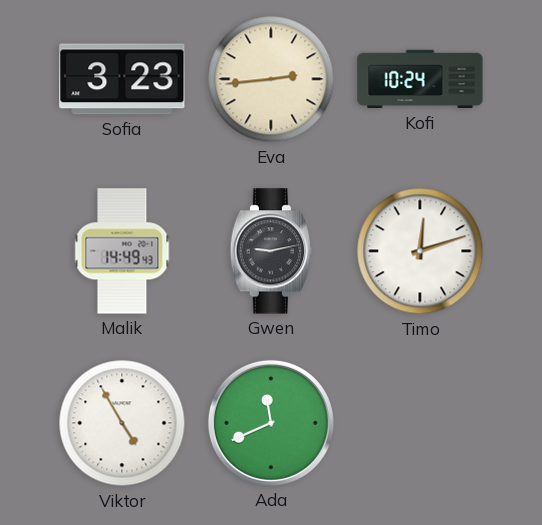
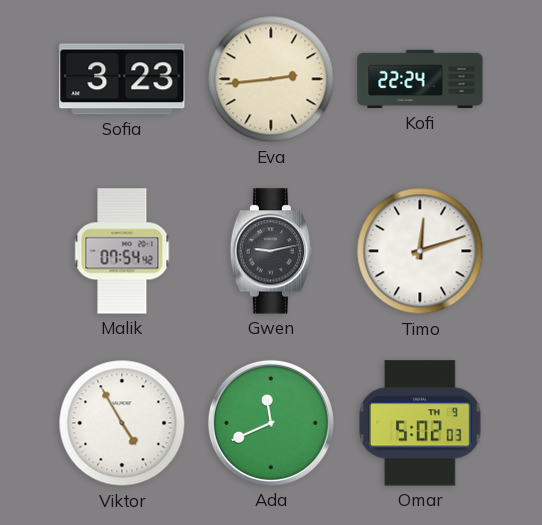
Kofi: 10:24 -> 22:24 (420, 79)
Malik: 14:49 -> 07:54 (122, 251)
Omar: none -> 5:02 (420, 423)
